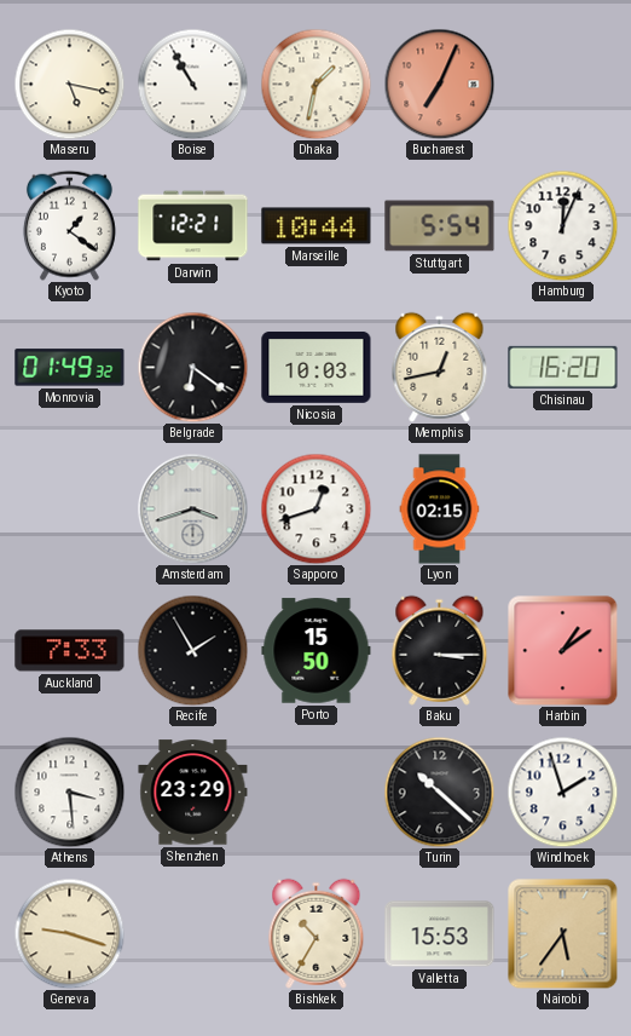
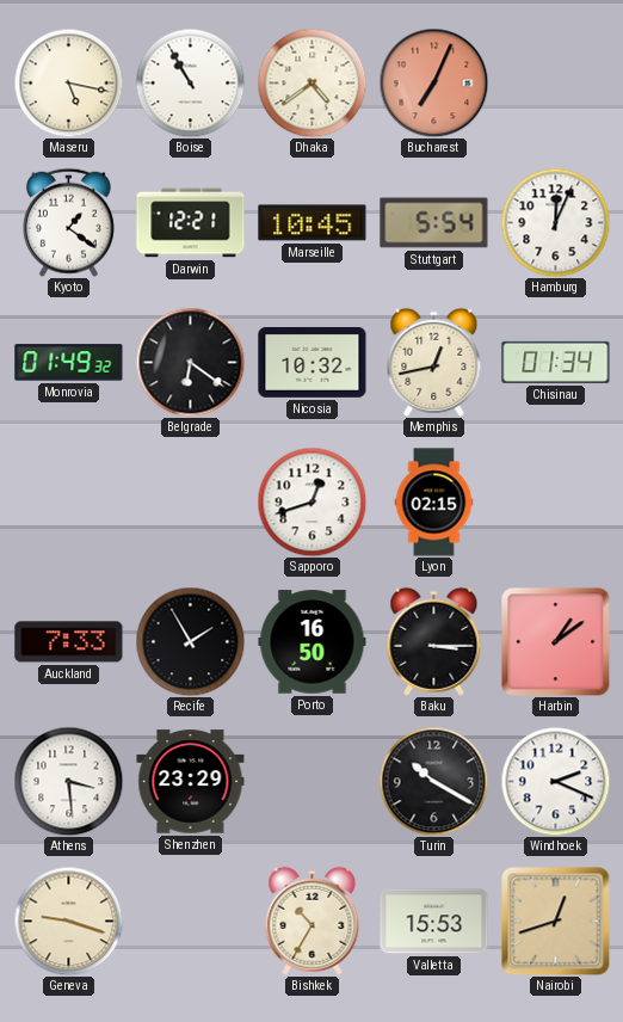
Dhaka: 1:32 -> 4:39 (311, 82)
Marseille: 10:44 -> 10:45 (313, 223)
Nicosia: 10:03 -> 10:32 (313, 363)
Chisinau: 16:20 -> 01:34 (556, 362)
Amsterdam: 3:42 -> none (192, 508)
Porto: 15:50 -> 16:50 (313, 642)
Turin: 10:22 -> 10:20 (433, 781)
Windhoek: 1:57 -> 2:19 (555, 781)
Nairobi: 5:36 -> 12:42 (555, 921)
